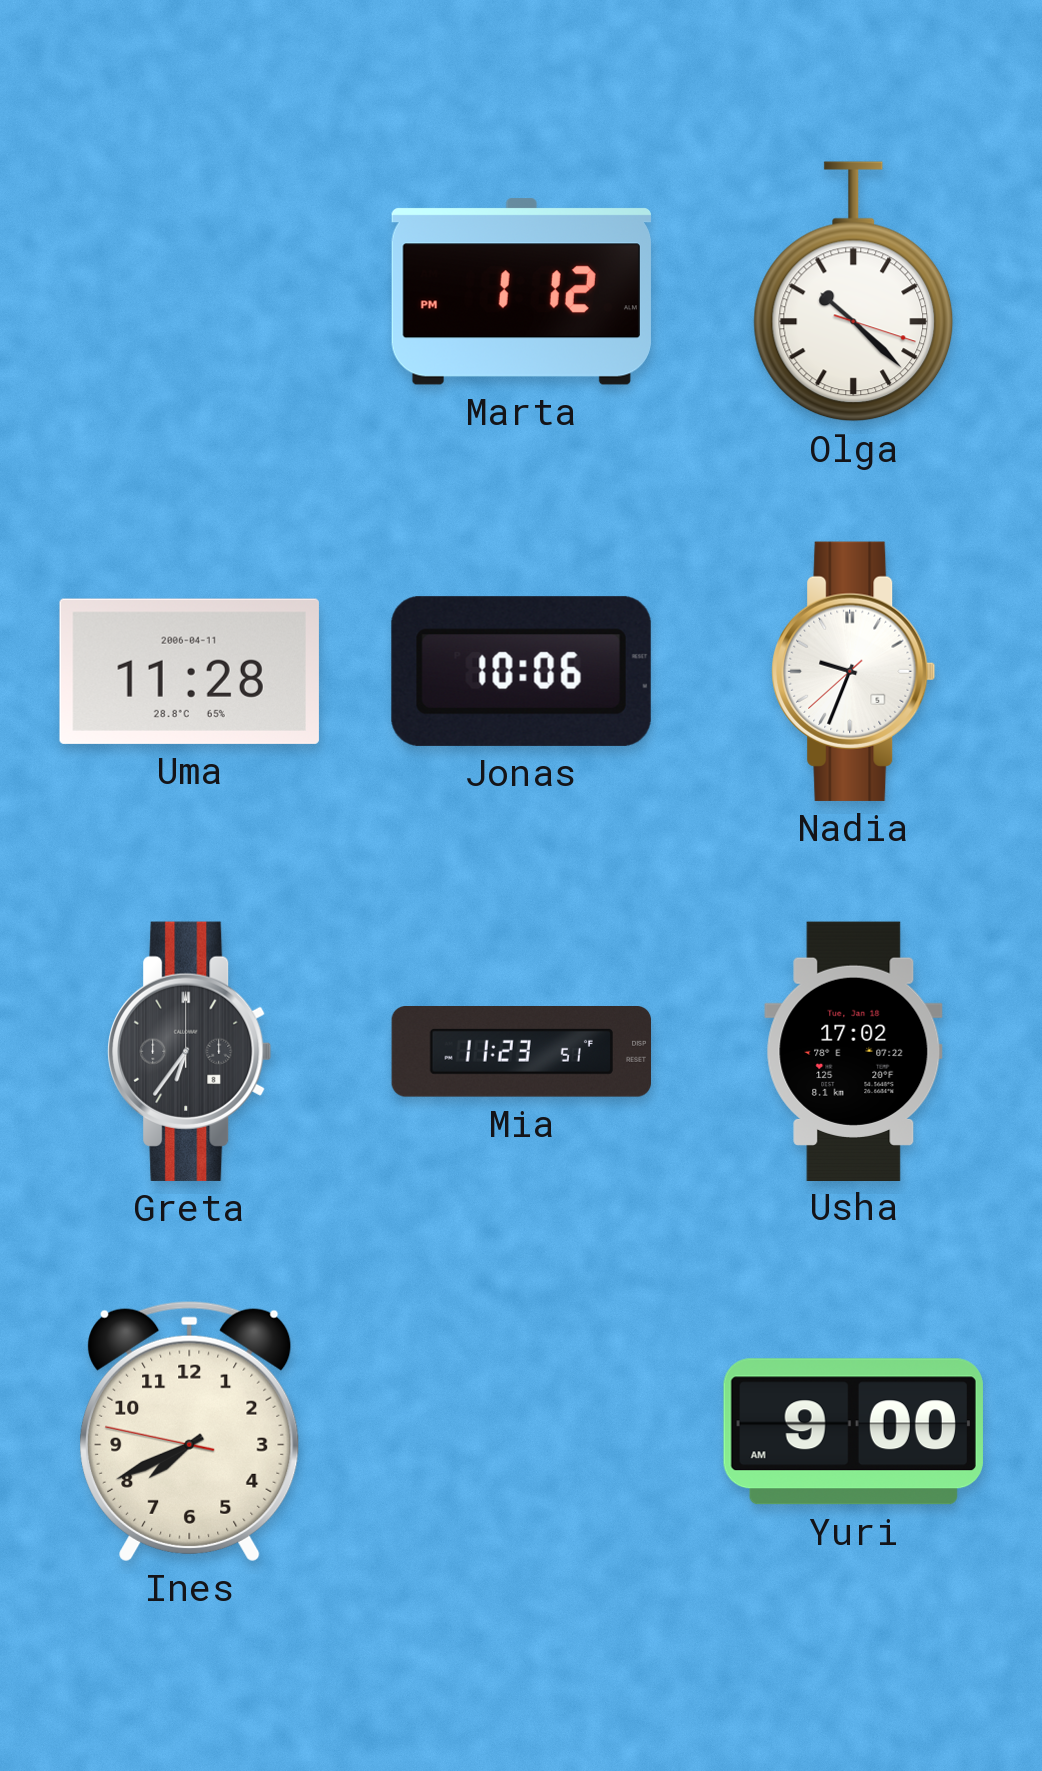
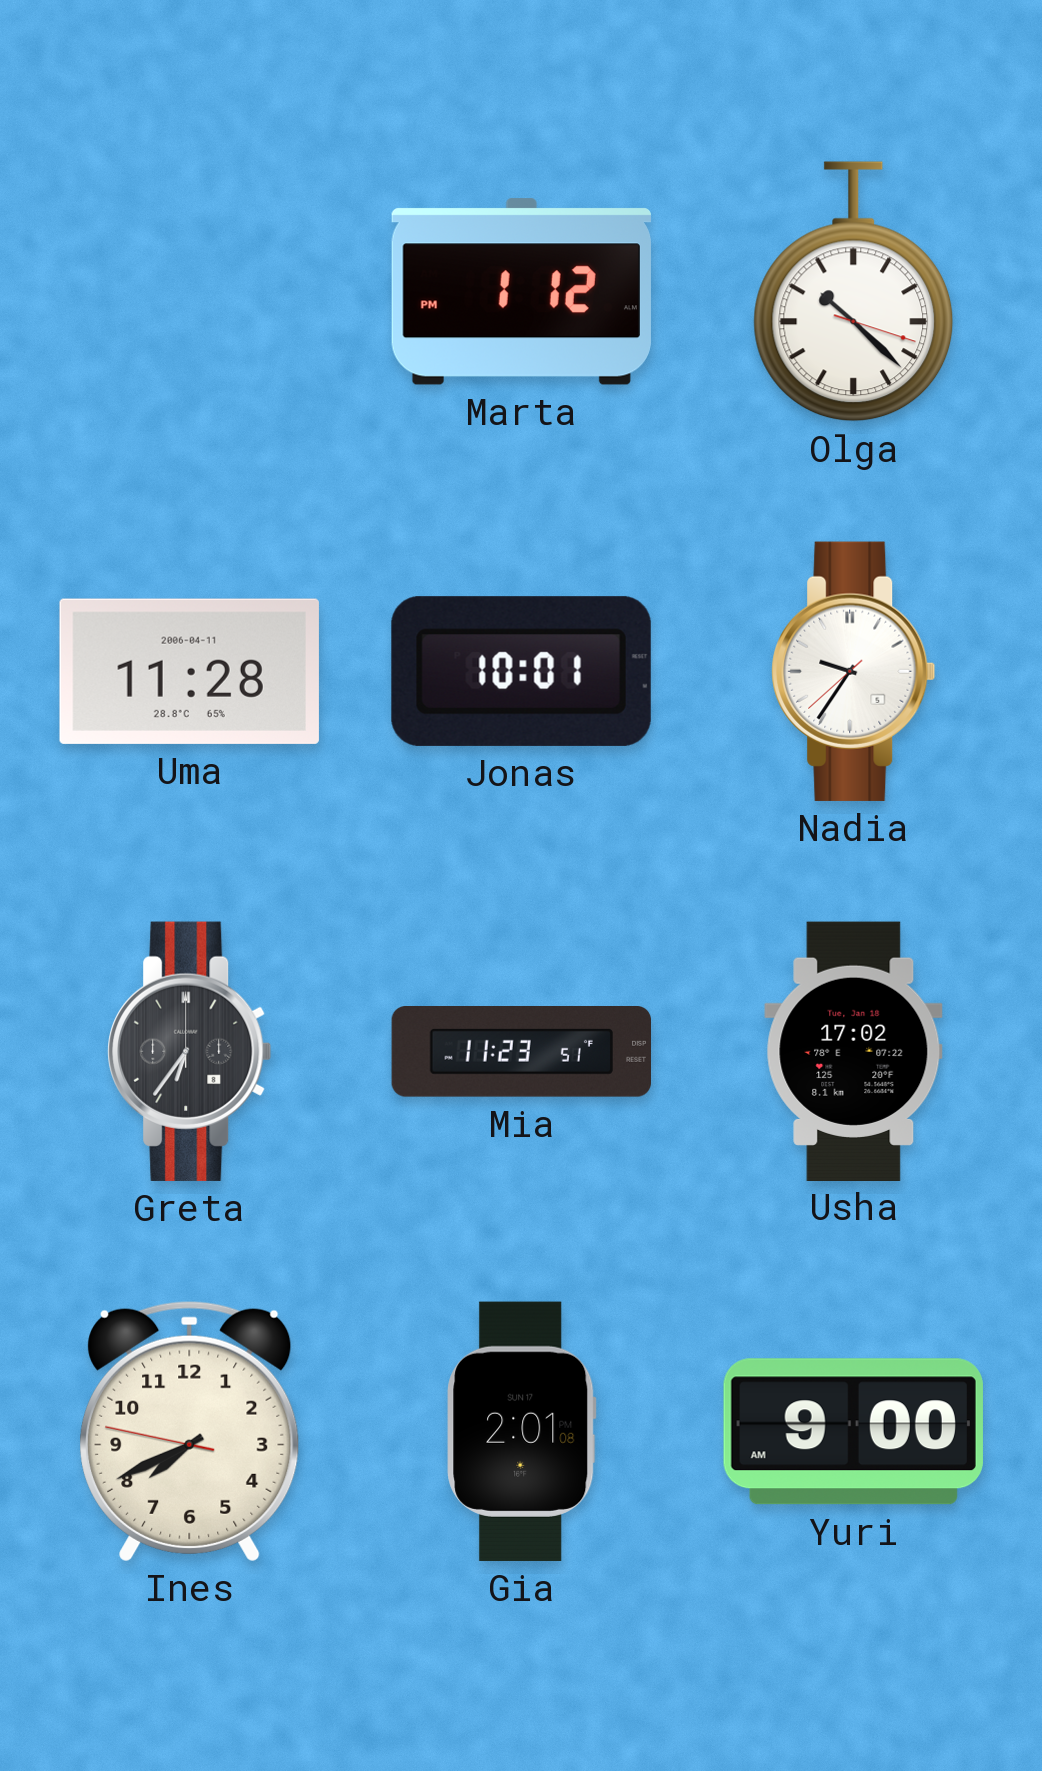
Jonas: 10:06 -> 10:01 (521, 671)
Nadia: 9:33 -> 9:35 (854, 671)
Gia: none -> 2:01 (522, 1431)
